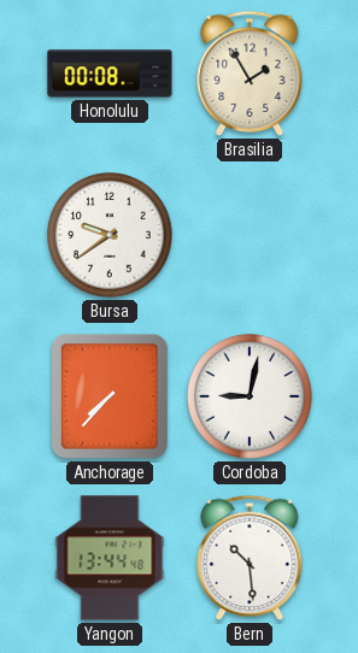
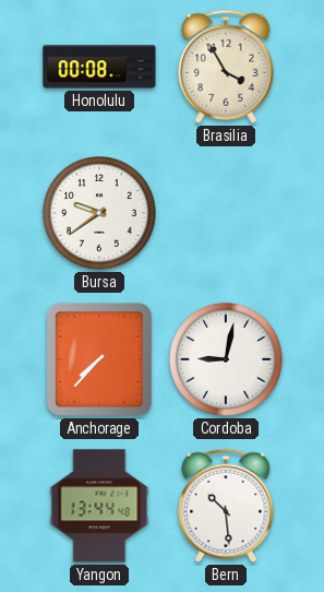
Brasilia: 1:55 -> 3:55 (226, 67)
